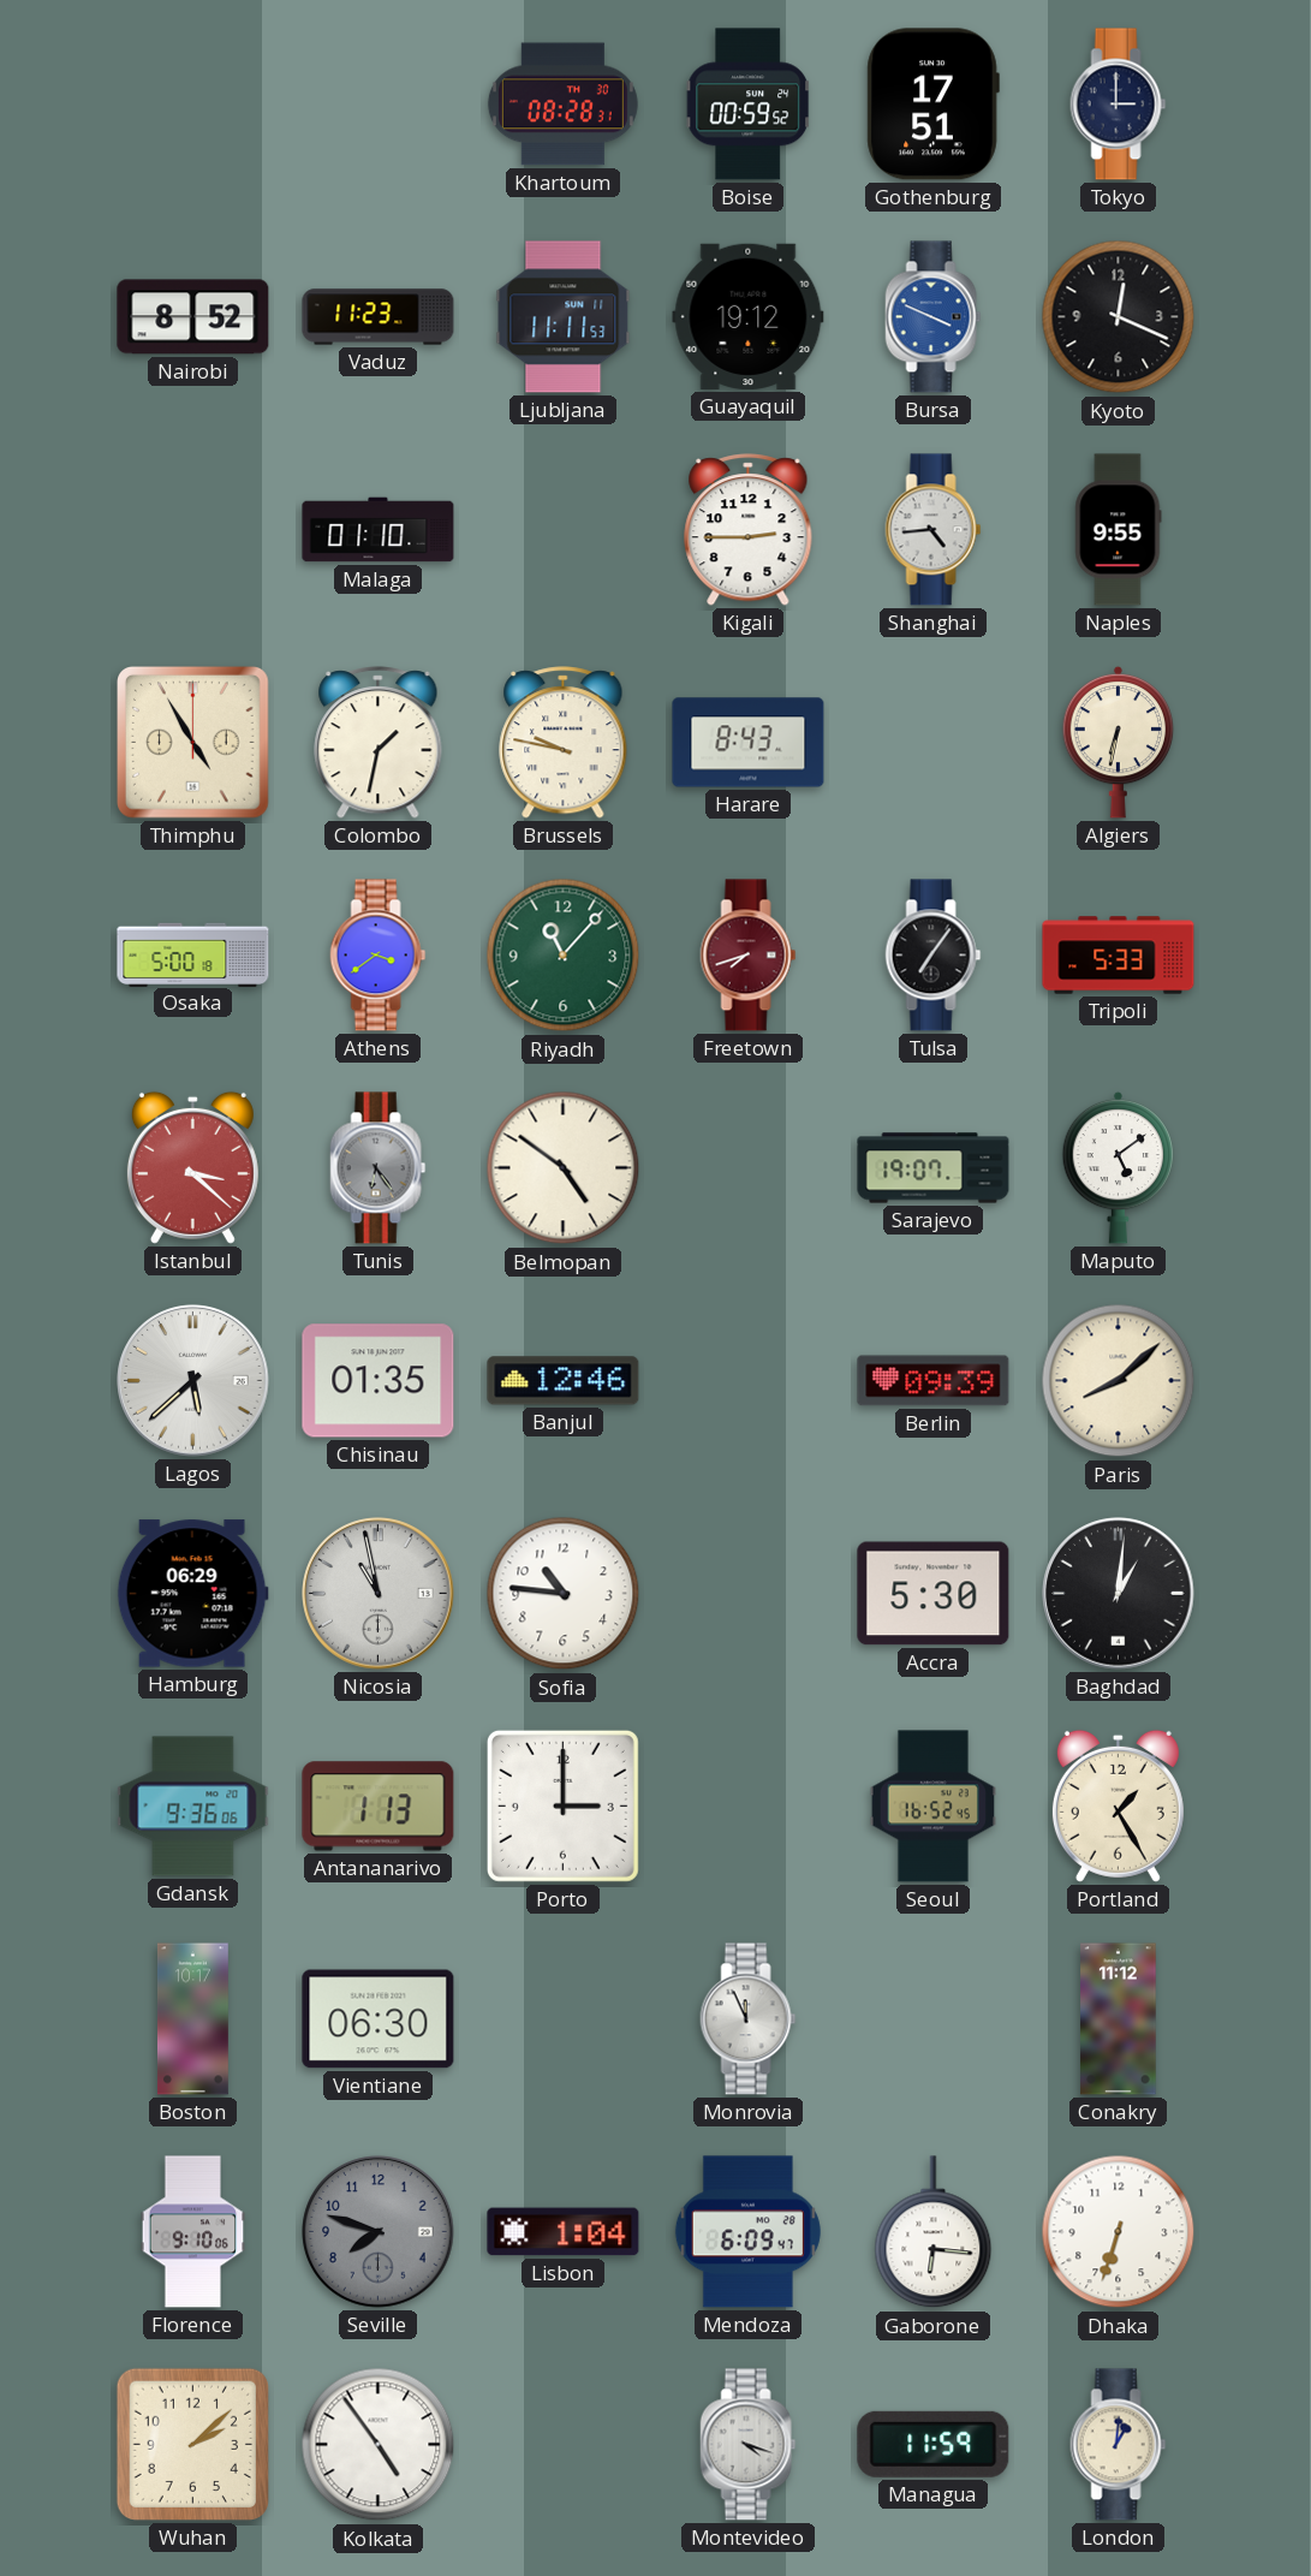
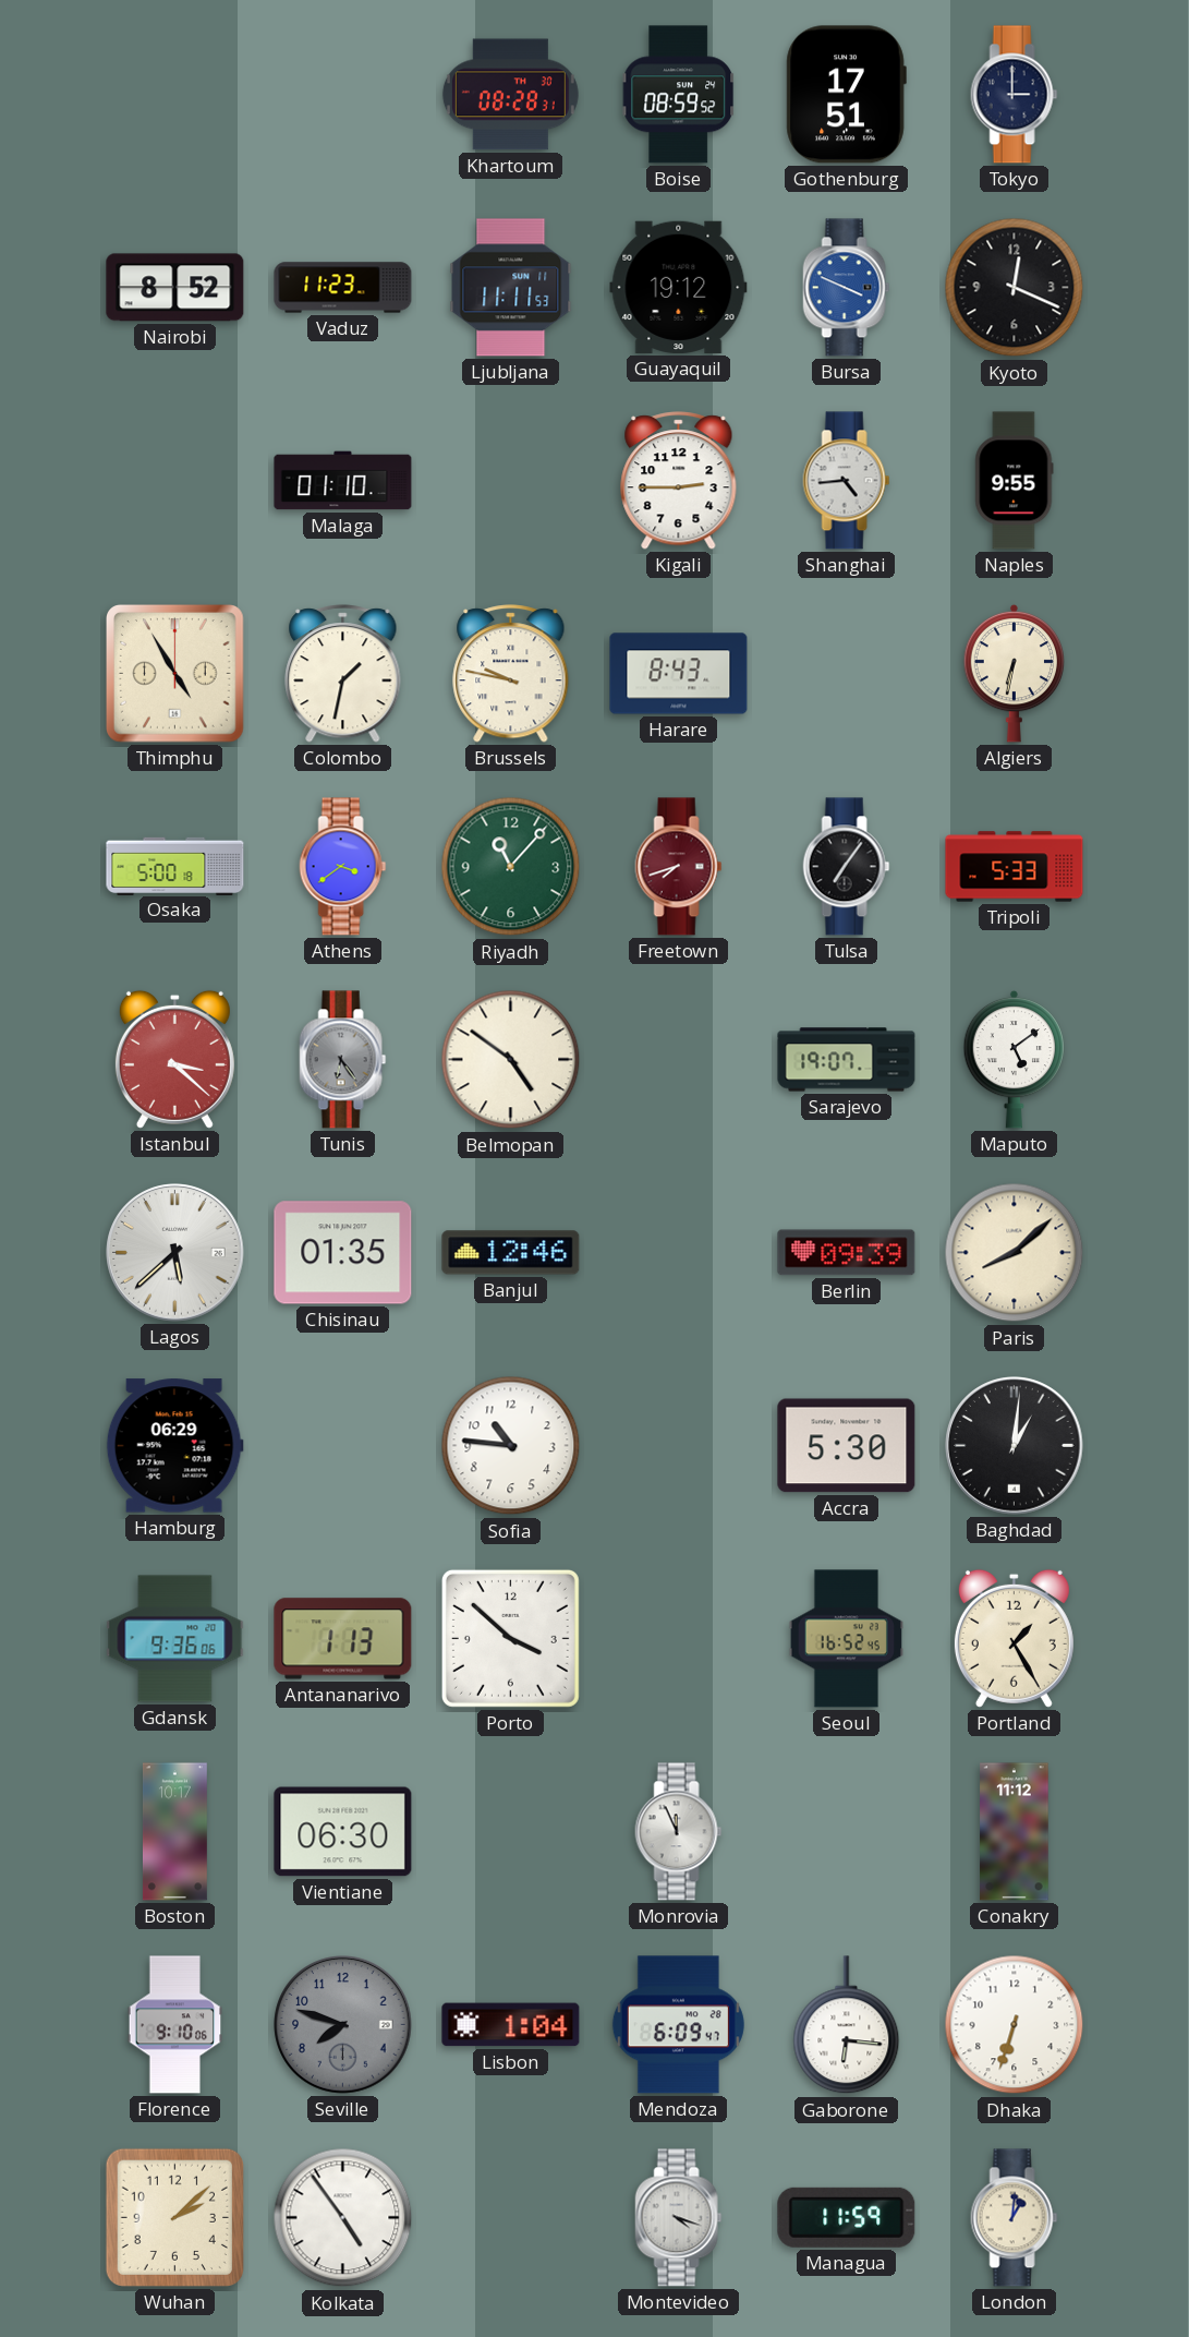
Boise: 00:59 -> 08:59 (679, 95)
Nicosia: 10:58 -> none (379, 1594)
Porto: 3:00 -> 3:52 (510, 1638)
